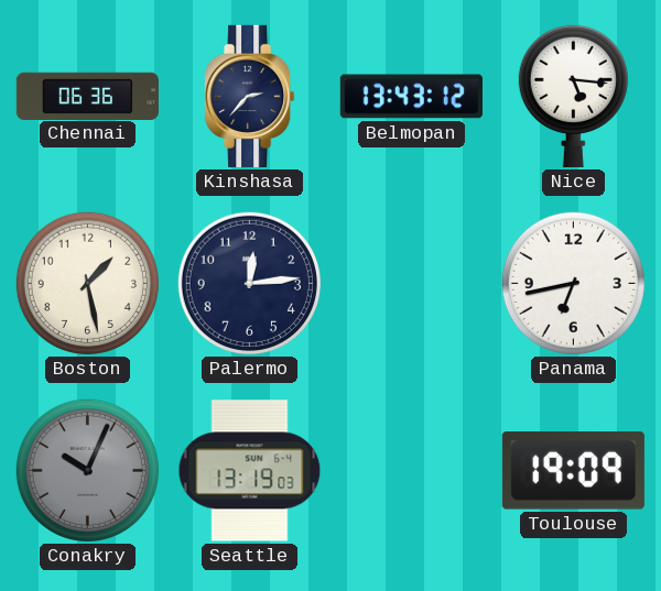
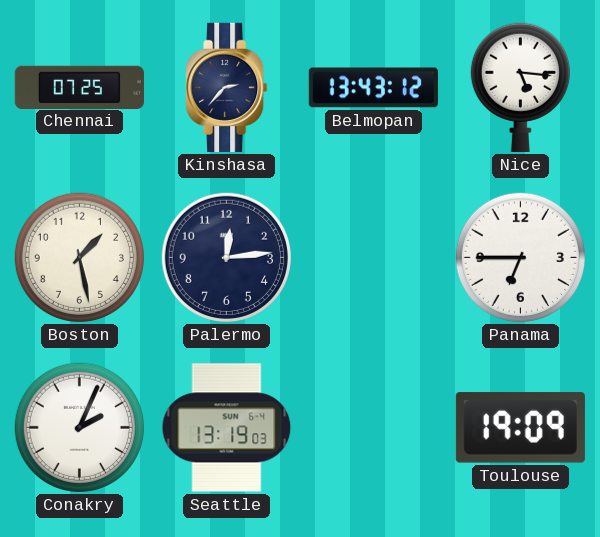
Chennai: 06:36 -> 07:25 (79, 87)
Panama: 6:43 -> 6:45 (520, 257)
Conakry: 10:04 -> 2:04 (79, 427)
Conakry dial: grey -> white (79, 427)
